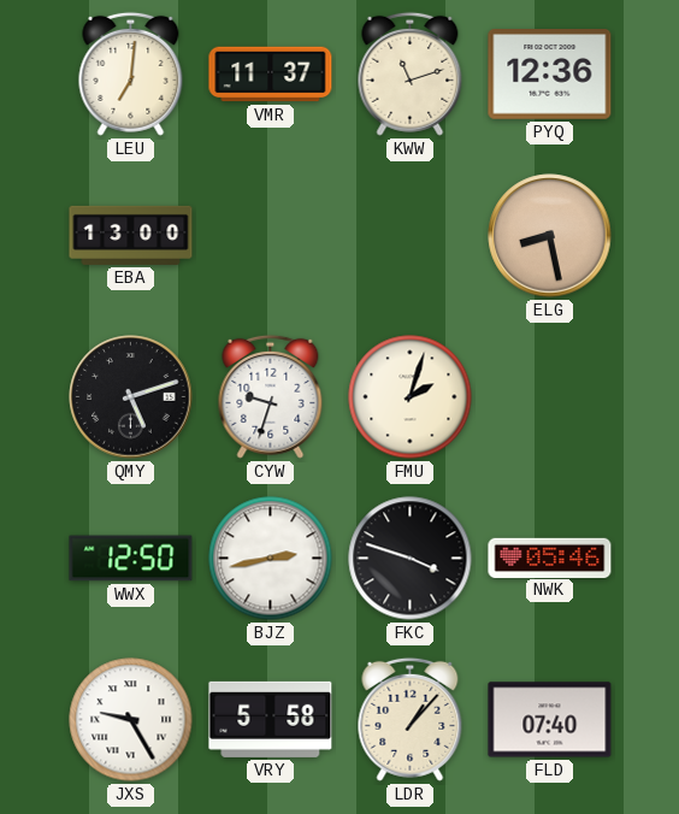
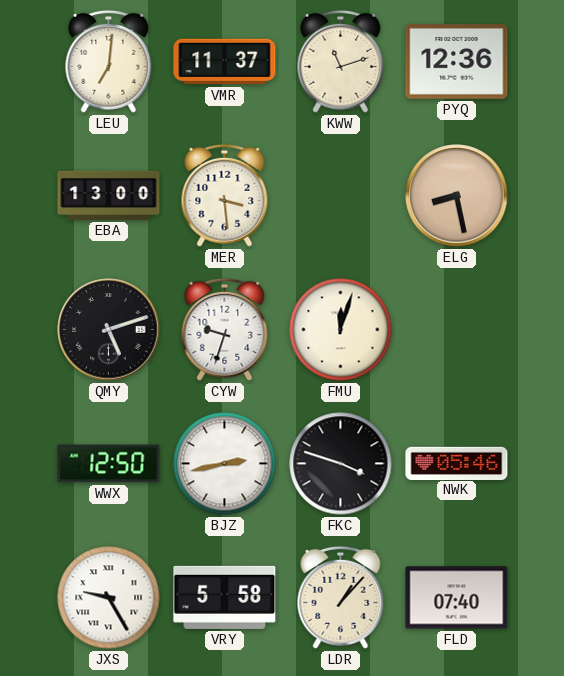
MER: none -> 3:29 (225, 195)
FMU: 2:03 -> 12:03 (341, 330)
